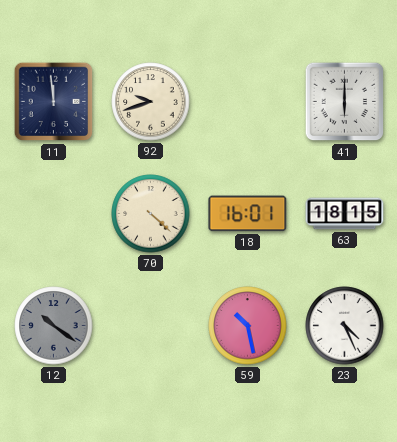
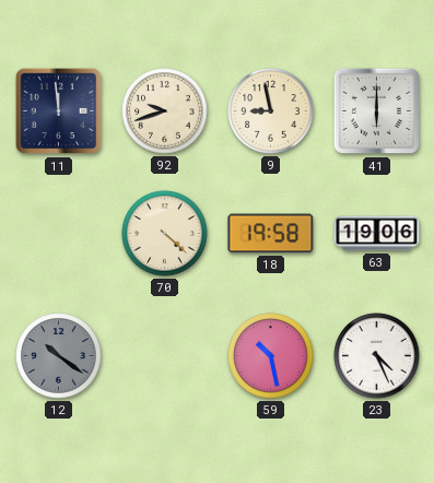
9: none -> 8:58 (271, 111)
18: 16:01 -> 19:58 (271, 234)
63: 18:15 -> 19:06 (377, 234)
